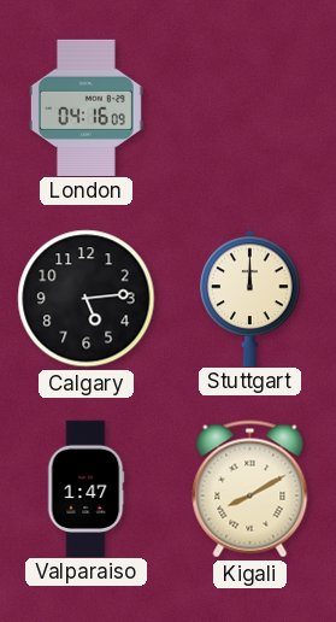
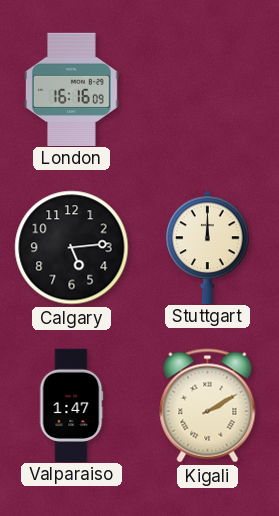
London: 04:16 -> 16:16 (71, 89)
Kigali: 8:10 -> 2:10 (208, 406)
